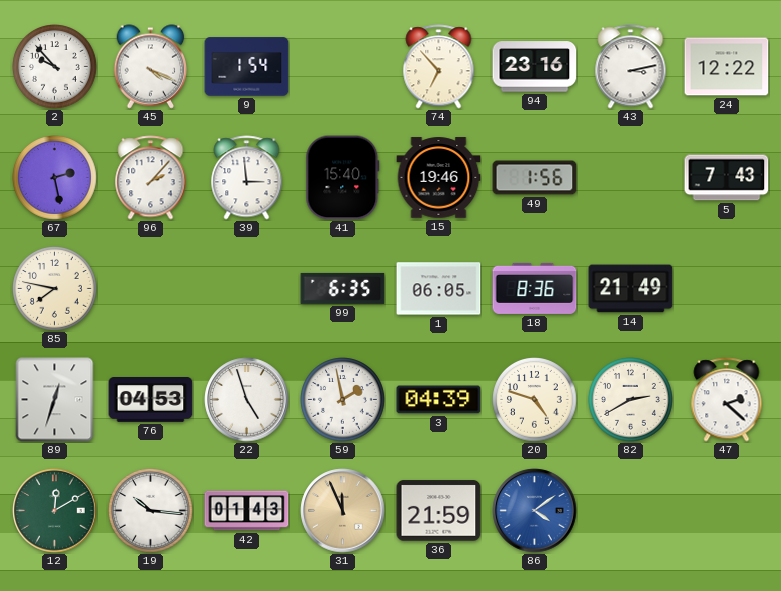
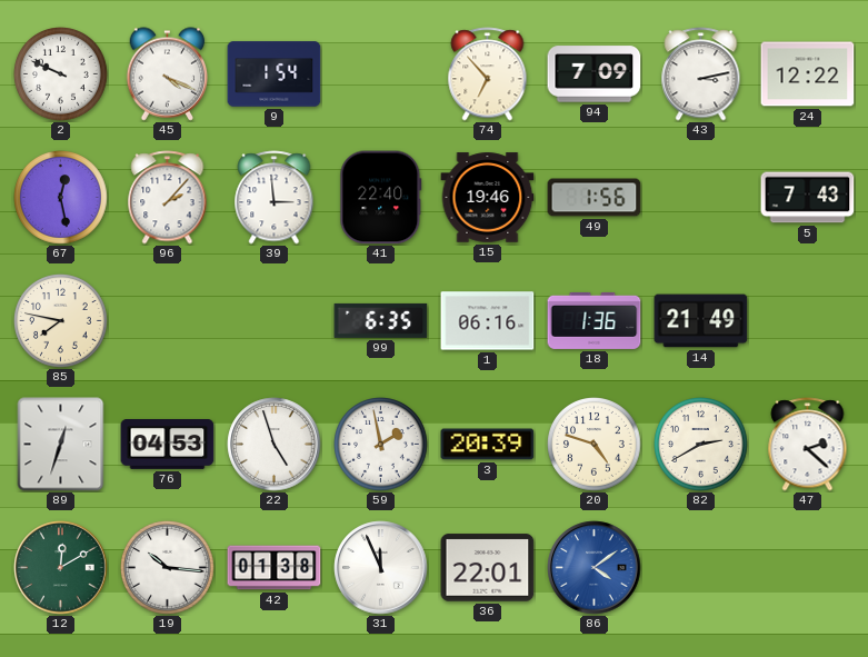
2: 9:53 -> 9:49 (61, 74)
94: 23:16 -> 7:09 (595, 74)
67: 2:28 -> 12:28 (61, 198)
41: 15:40 -> 22:40 (381, 198)
1: 06:05 -> 06:16 (488, 321)
18: 8:36 -> 1:36 (595, 320)
3: 04:39 -> 20:39 (488, 445)
42: 01:43 -> 01:38 (275, 568)
31 dial: champagne -> white (381, 568)
36: 21:59 -> 22:01 (488, 568)
